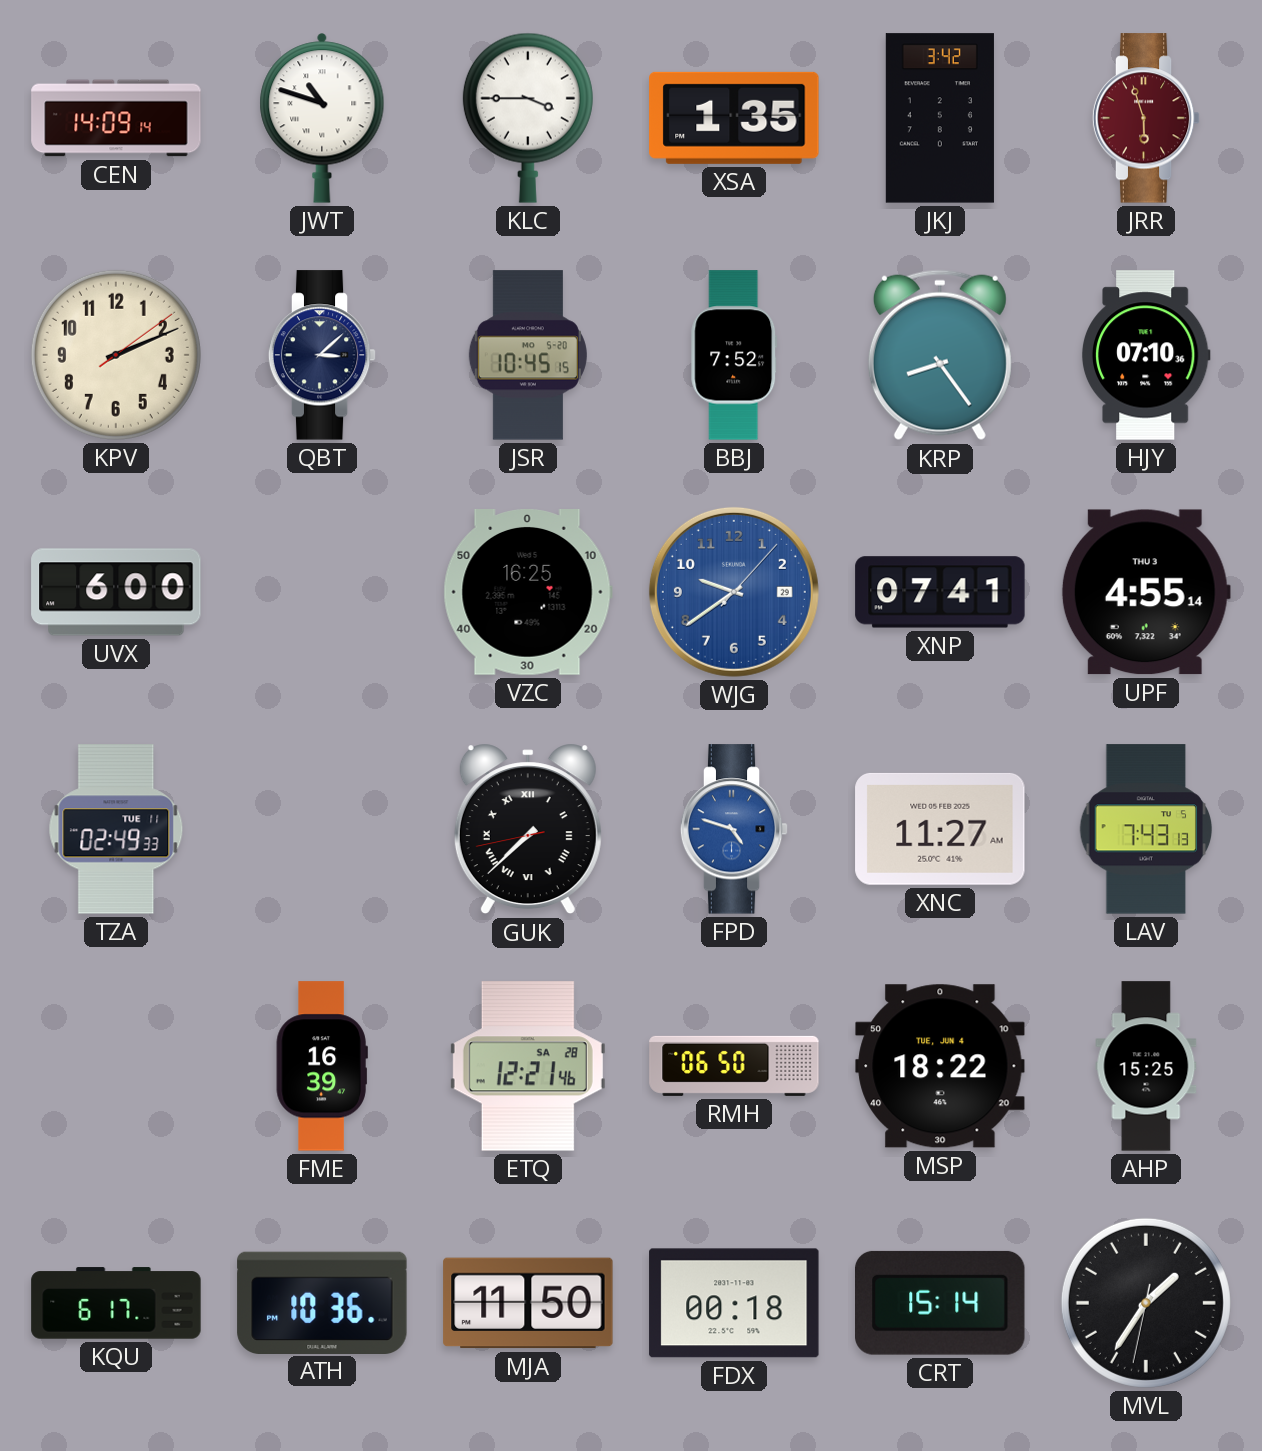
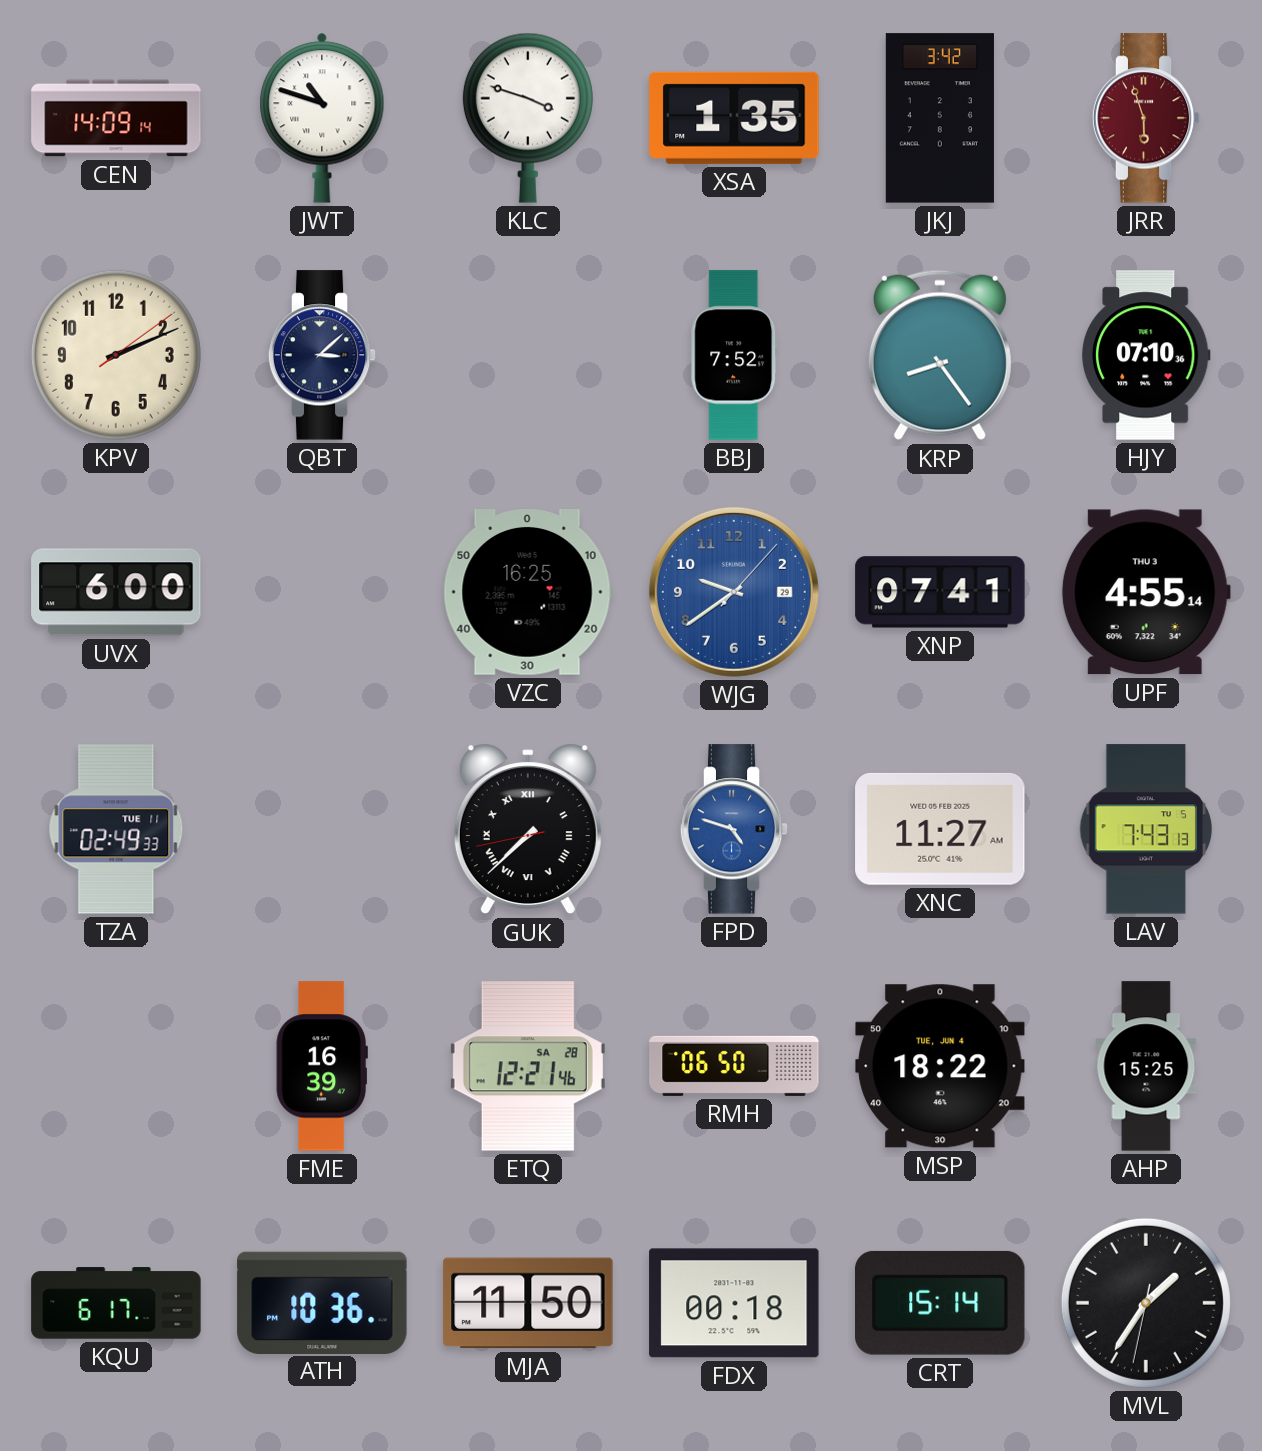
KLC: 3:45 -> 3:48 (528, 118)
JSR: 10:45 -> none (528, 355)
